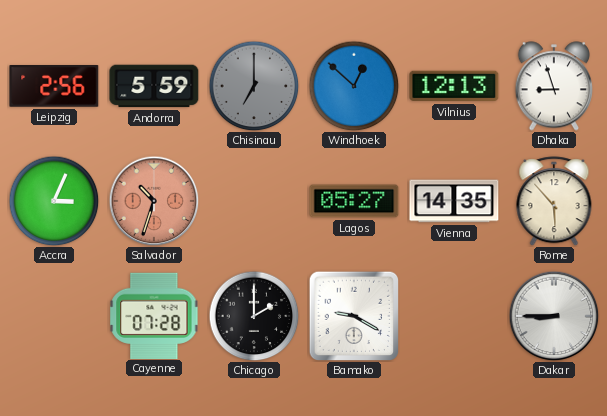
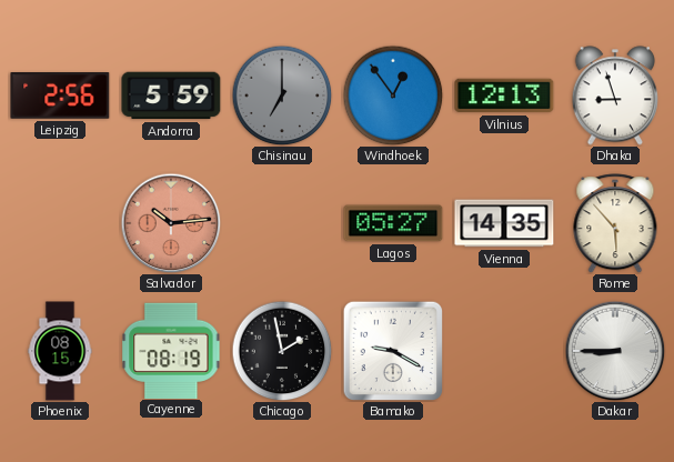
Windhoek: 12:52 -> 12:54 (393, 96)
Accra: 3:04 -> none (54, 201)
Salvador: 10:33 -> 10:14 (171, 223)
Phoenix: none -> 08:15 (60, 351)
Cayenne: 07:28 -> 08:19 (171, 350)
Chicago: 2:00 -> 1:58 (282, 351)
